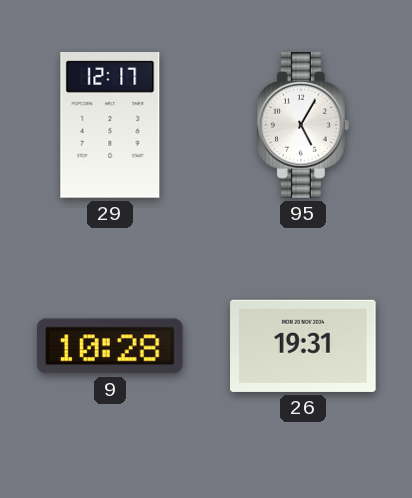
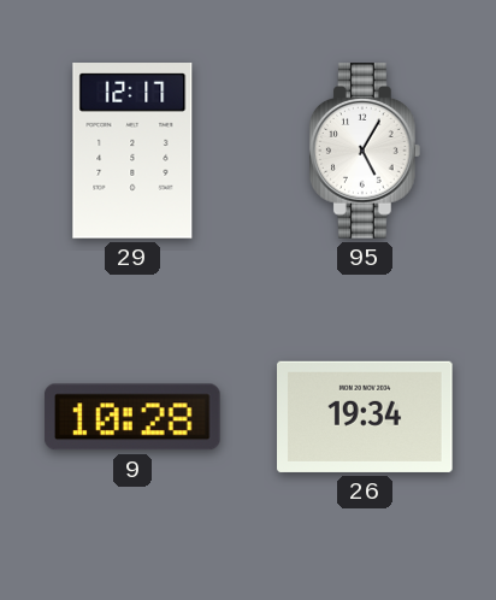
26: 19:31 -> 19:34 (365, 417)
